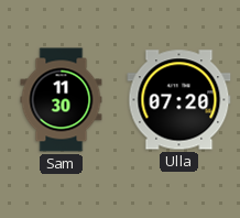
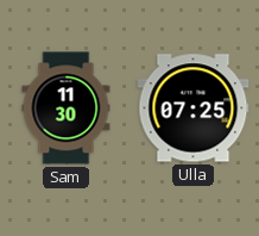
Ulla: 07:20 -> 07:25 (194, 108)
